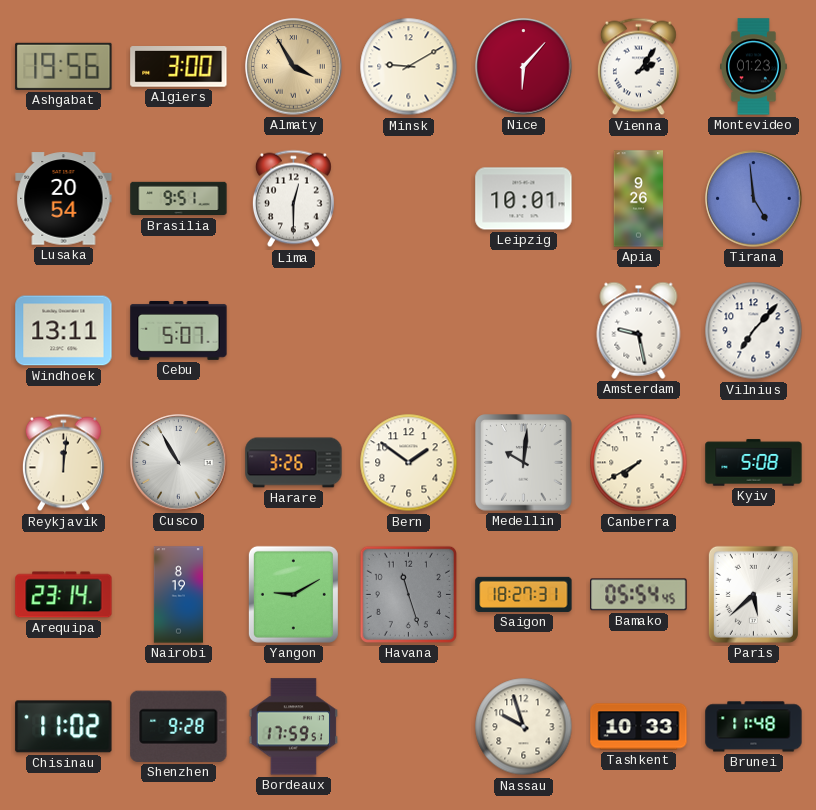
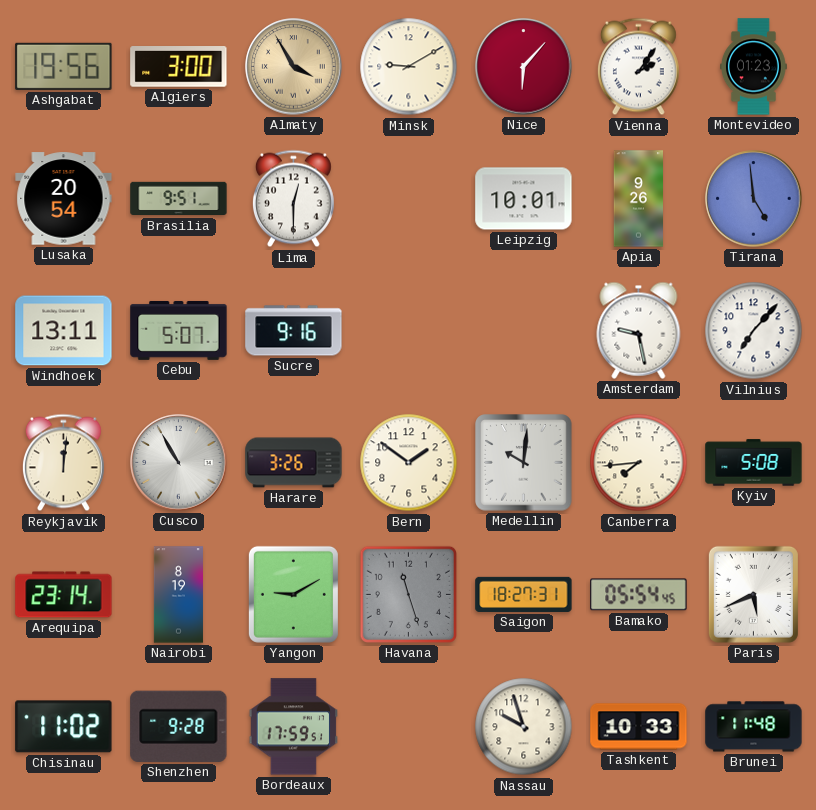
Sucre: none -> 9:16 (294, 331)
Canberra: 7:40 -> 7:44 (639, 463)
Paris: 5:38 -> 5:41 (753, 594)
